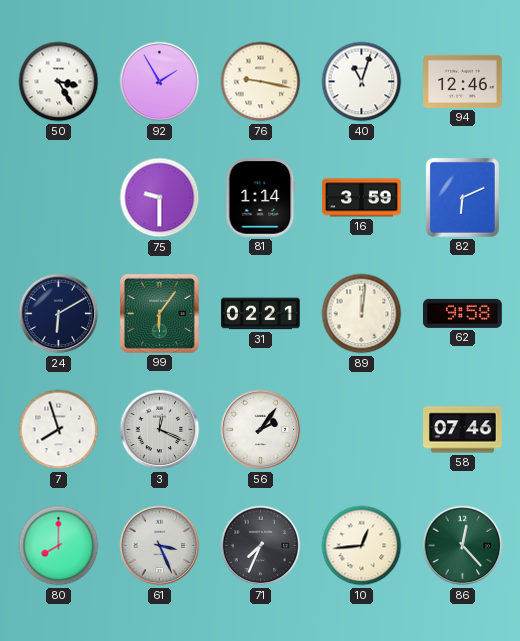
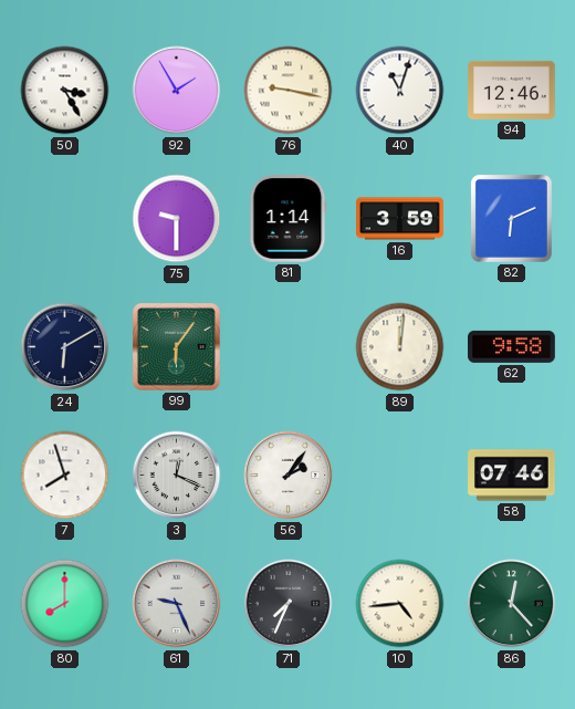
31: 02:21 -> none (261, 314)
61: 3:26 -> 9:26 (177, 604)
10: 12:44 -> 4:44 (400, 604)
